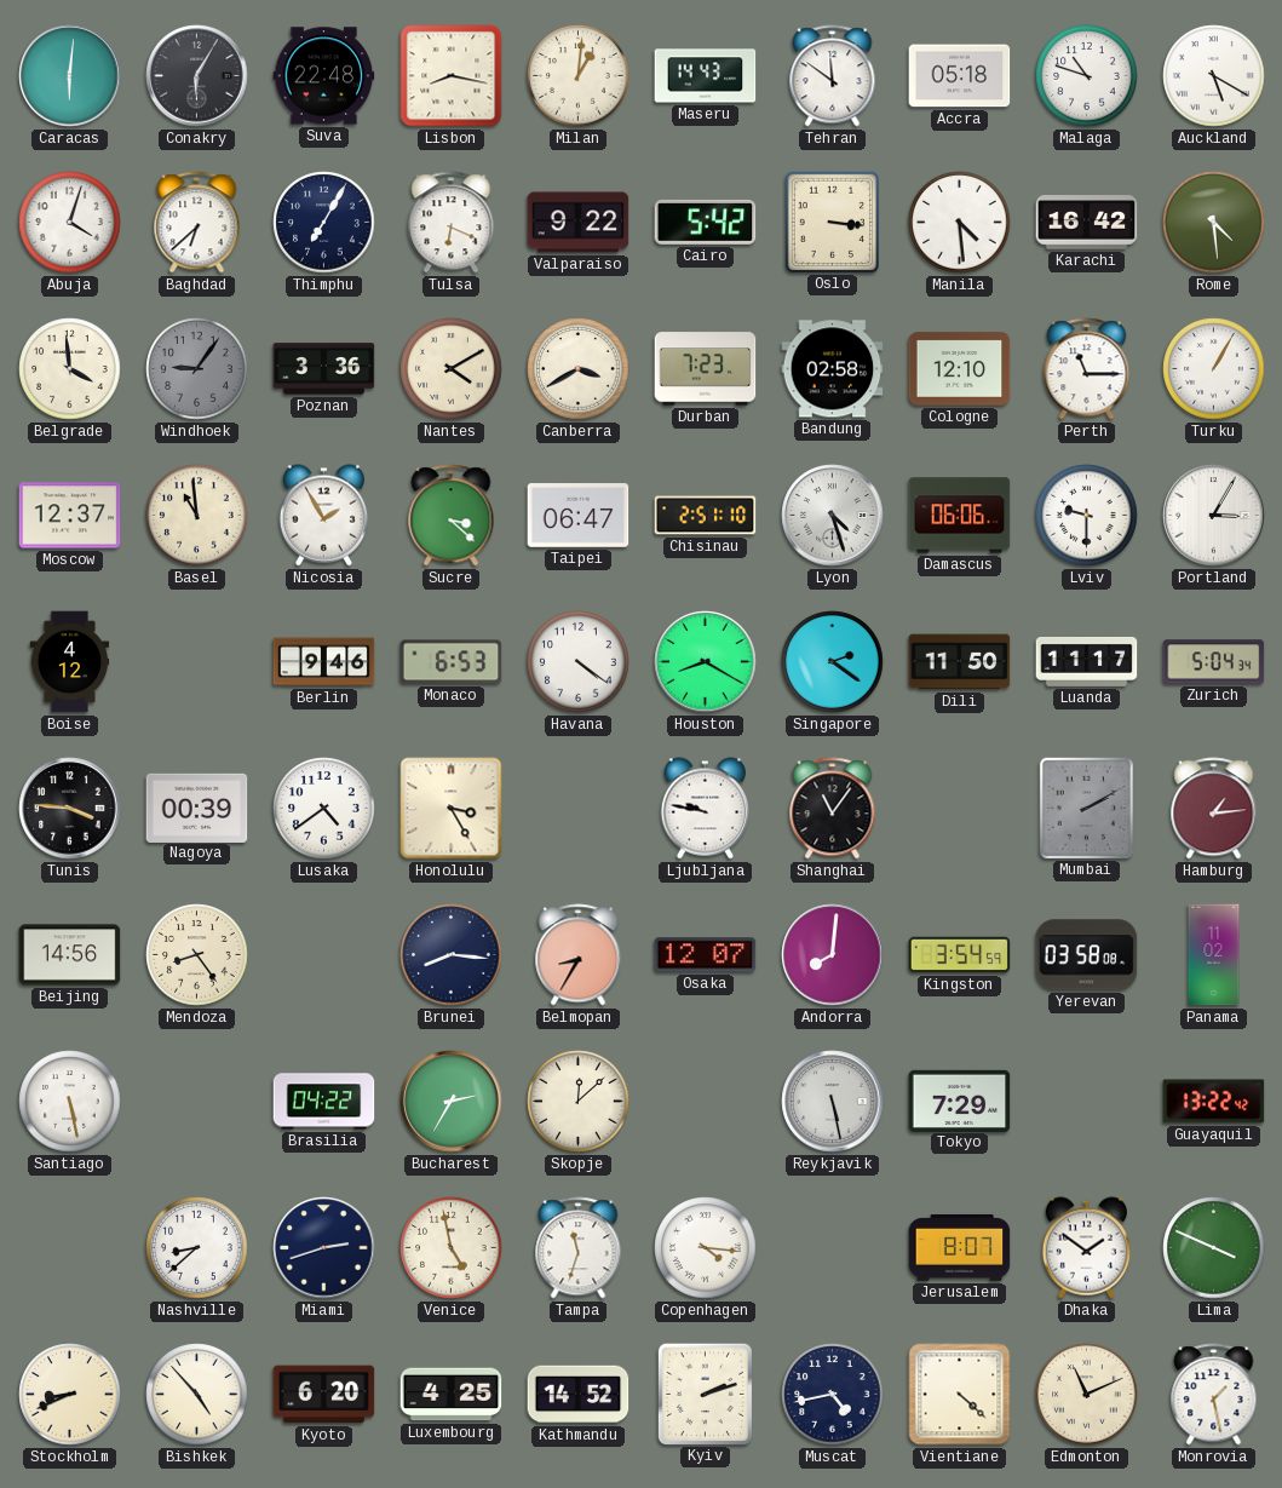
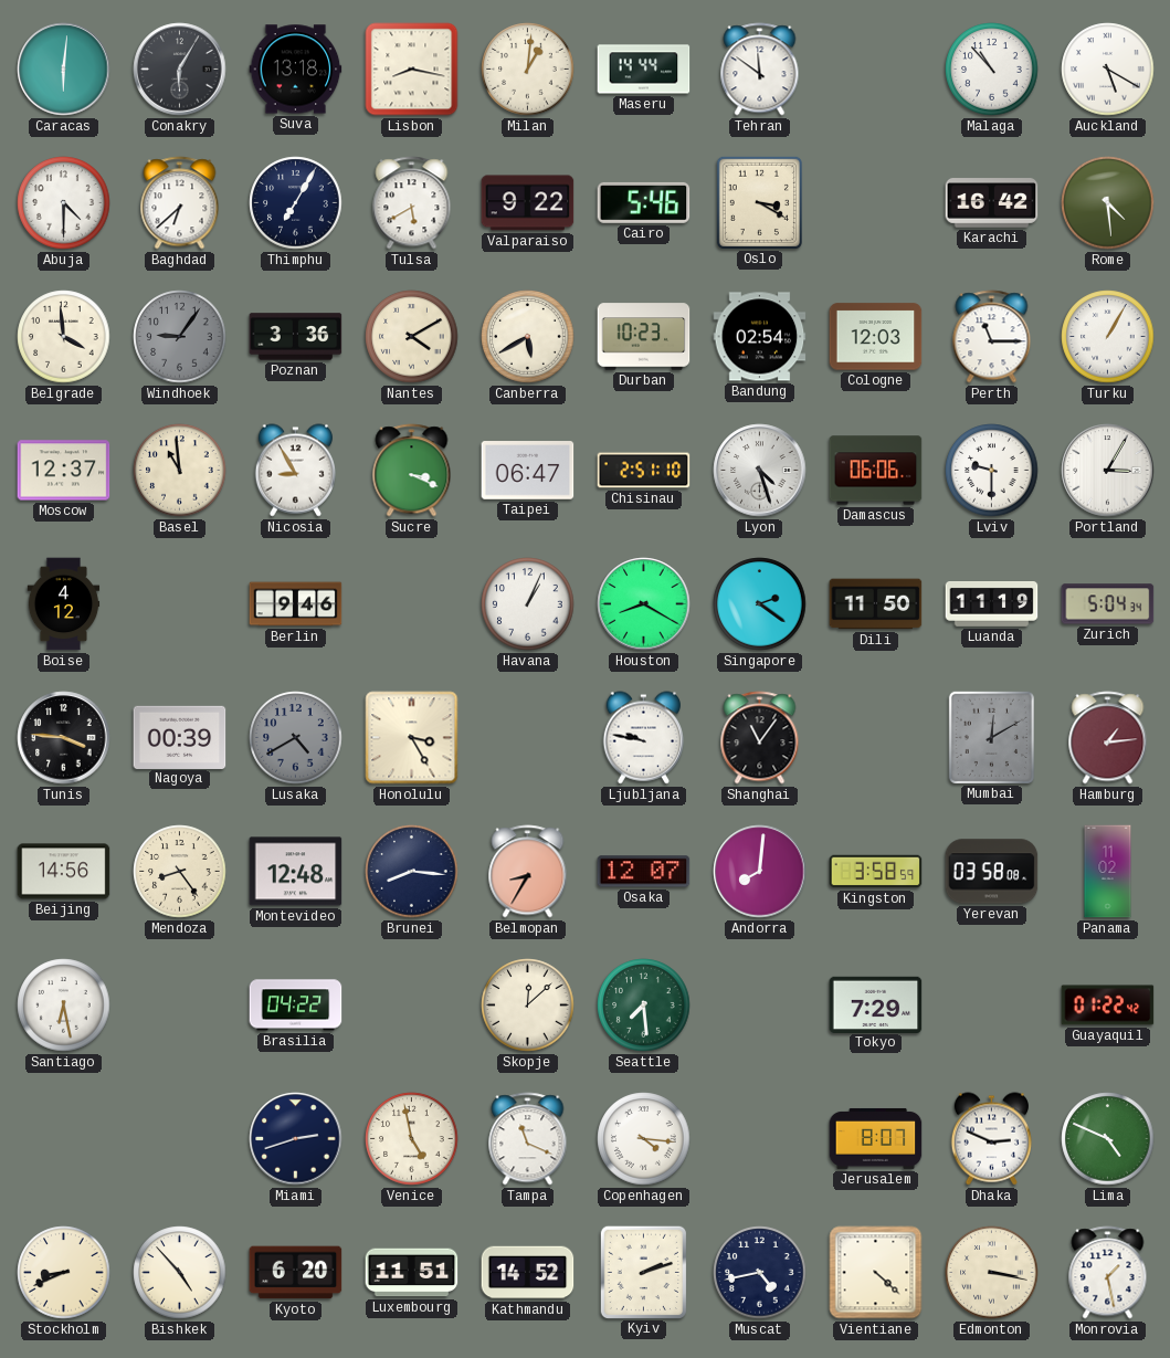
Suva: 22:48 -> 13:18 (296, 70)
Maseru: 14:43 -> 14:44 (644, 70)
Accra: 05:18 -> none (960, 76)
Malaga: 10:48 -> 10:53 (992, 70)
Abuja: 4:03 -> 4:30 (64, 203)
Tulsa: 6:19 -> 5:40 (412, 203)
Cairo: 5:42 -> 5:46 (644, 202)
Oslo: 3:16 -> 3:20 (759, 202)
Manila: 4:29 -> none (960, 223)
Canberra: 3:40 -> 5:40 (528, 337)
Durban: 7:23 -> 10:23 (644, 337)
Bandung: 02:58 -> 02:54 (760, 337)
Cologne: 12:10 -> 12:03 (876, 337)
Nicosia: 1:55 -> 8:55 (295, 471)
Sucre: 3:22 -> 3:19 (412, 471)
Monaco: 6:53 -> none (452, 662)
Havana: 4:21 -> 1:04 (528, 604)
Luanda: 11:17 -> 11:19 (992, 604)
Lusaka: 4:39 -> 4:40 (296, 738)
Lusaka dial: white -> grey (296, 738)
Mumbai: 2:10 -> 12:10 (991, 737)
Montevideo: none -> 12:48 (296, 872)
Kingston: 3:54 -> 3:58 (876, 872)
Santiago: 5:28 -> 6:28 (64, 1006)
Bucharest: 2:35 -> none (452, 1102)
Seattle: none -> 7:29 (644, 1006)
Reykjavik: 5:28 -> none (833, 1102)
Guayaquil: 13:22 -> 01:22 (1108, 1006)
Nashville: 8:38 -> none (197, 1248)
Tampa: 11:33 -> 11:19 (528, 1139)
Dhaka: 1:51 -> 2:49 (991, 1139)
Lima: 3:49 -> 4:49 (1108, 1139)
Luxembourg: 4:25 -> 11:51 (412, 1273)
Edmonton: 11:11 -> 3:17 (992, 1273)
